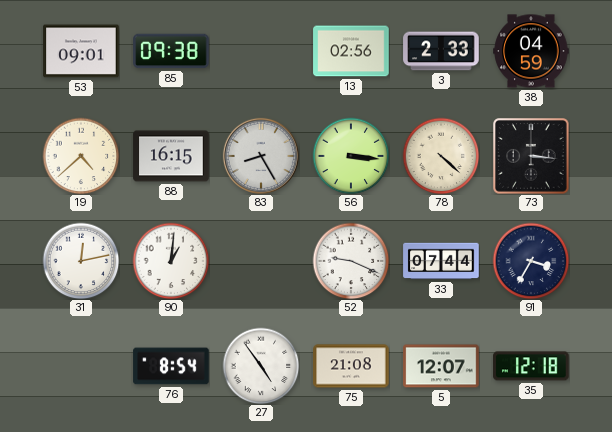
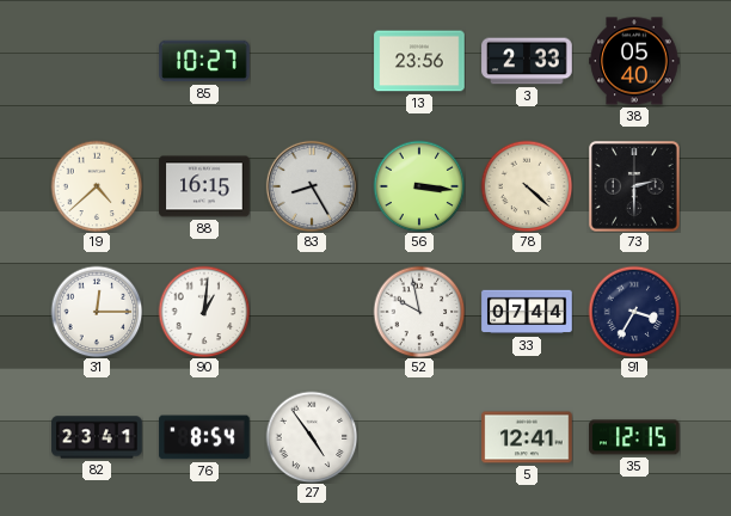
53: 09:01 -> none (81, 51)
85: 09:38 -> 10:27 (204, 61)
13: 02:56 -> 23:56 (419, 61)
38: 04:59 -> 05:40 (634, 61)
73: 3:16 -> 2:30 (634, 186)
31: 12:13 -> 12:15 (97, 312)
52: 9:19 -> 9:58 (419, 312)
82: none -> 23:41 (97, 437)
75: 21:08 -> none (351, 366)
5: 12:07 -> 12:41 (527, 437)
35: 12:18 -> 12:15 (634, 437)
